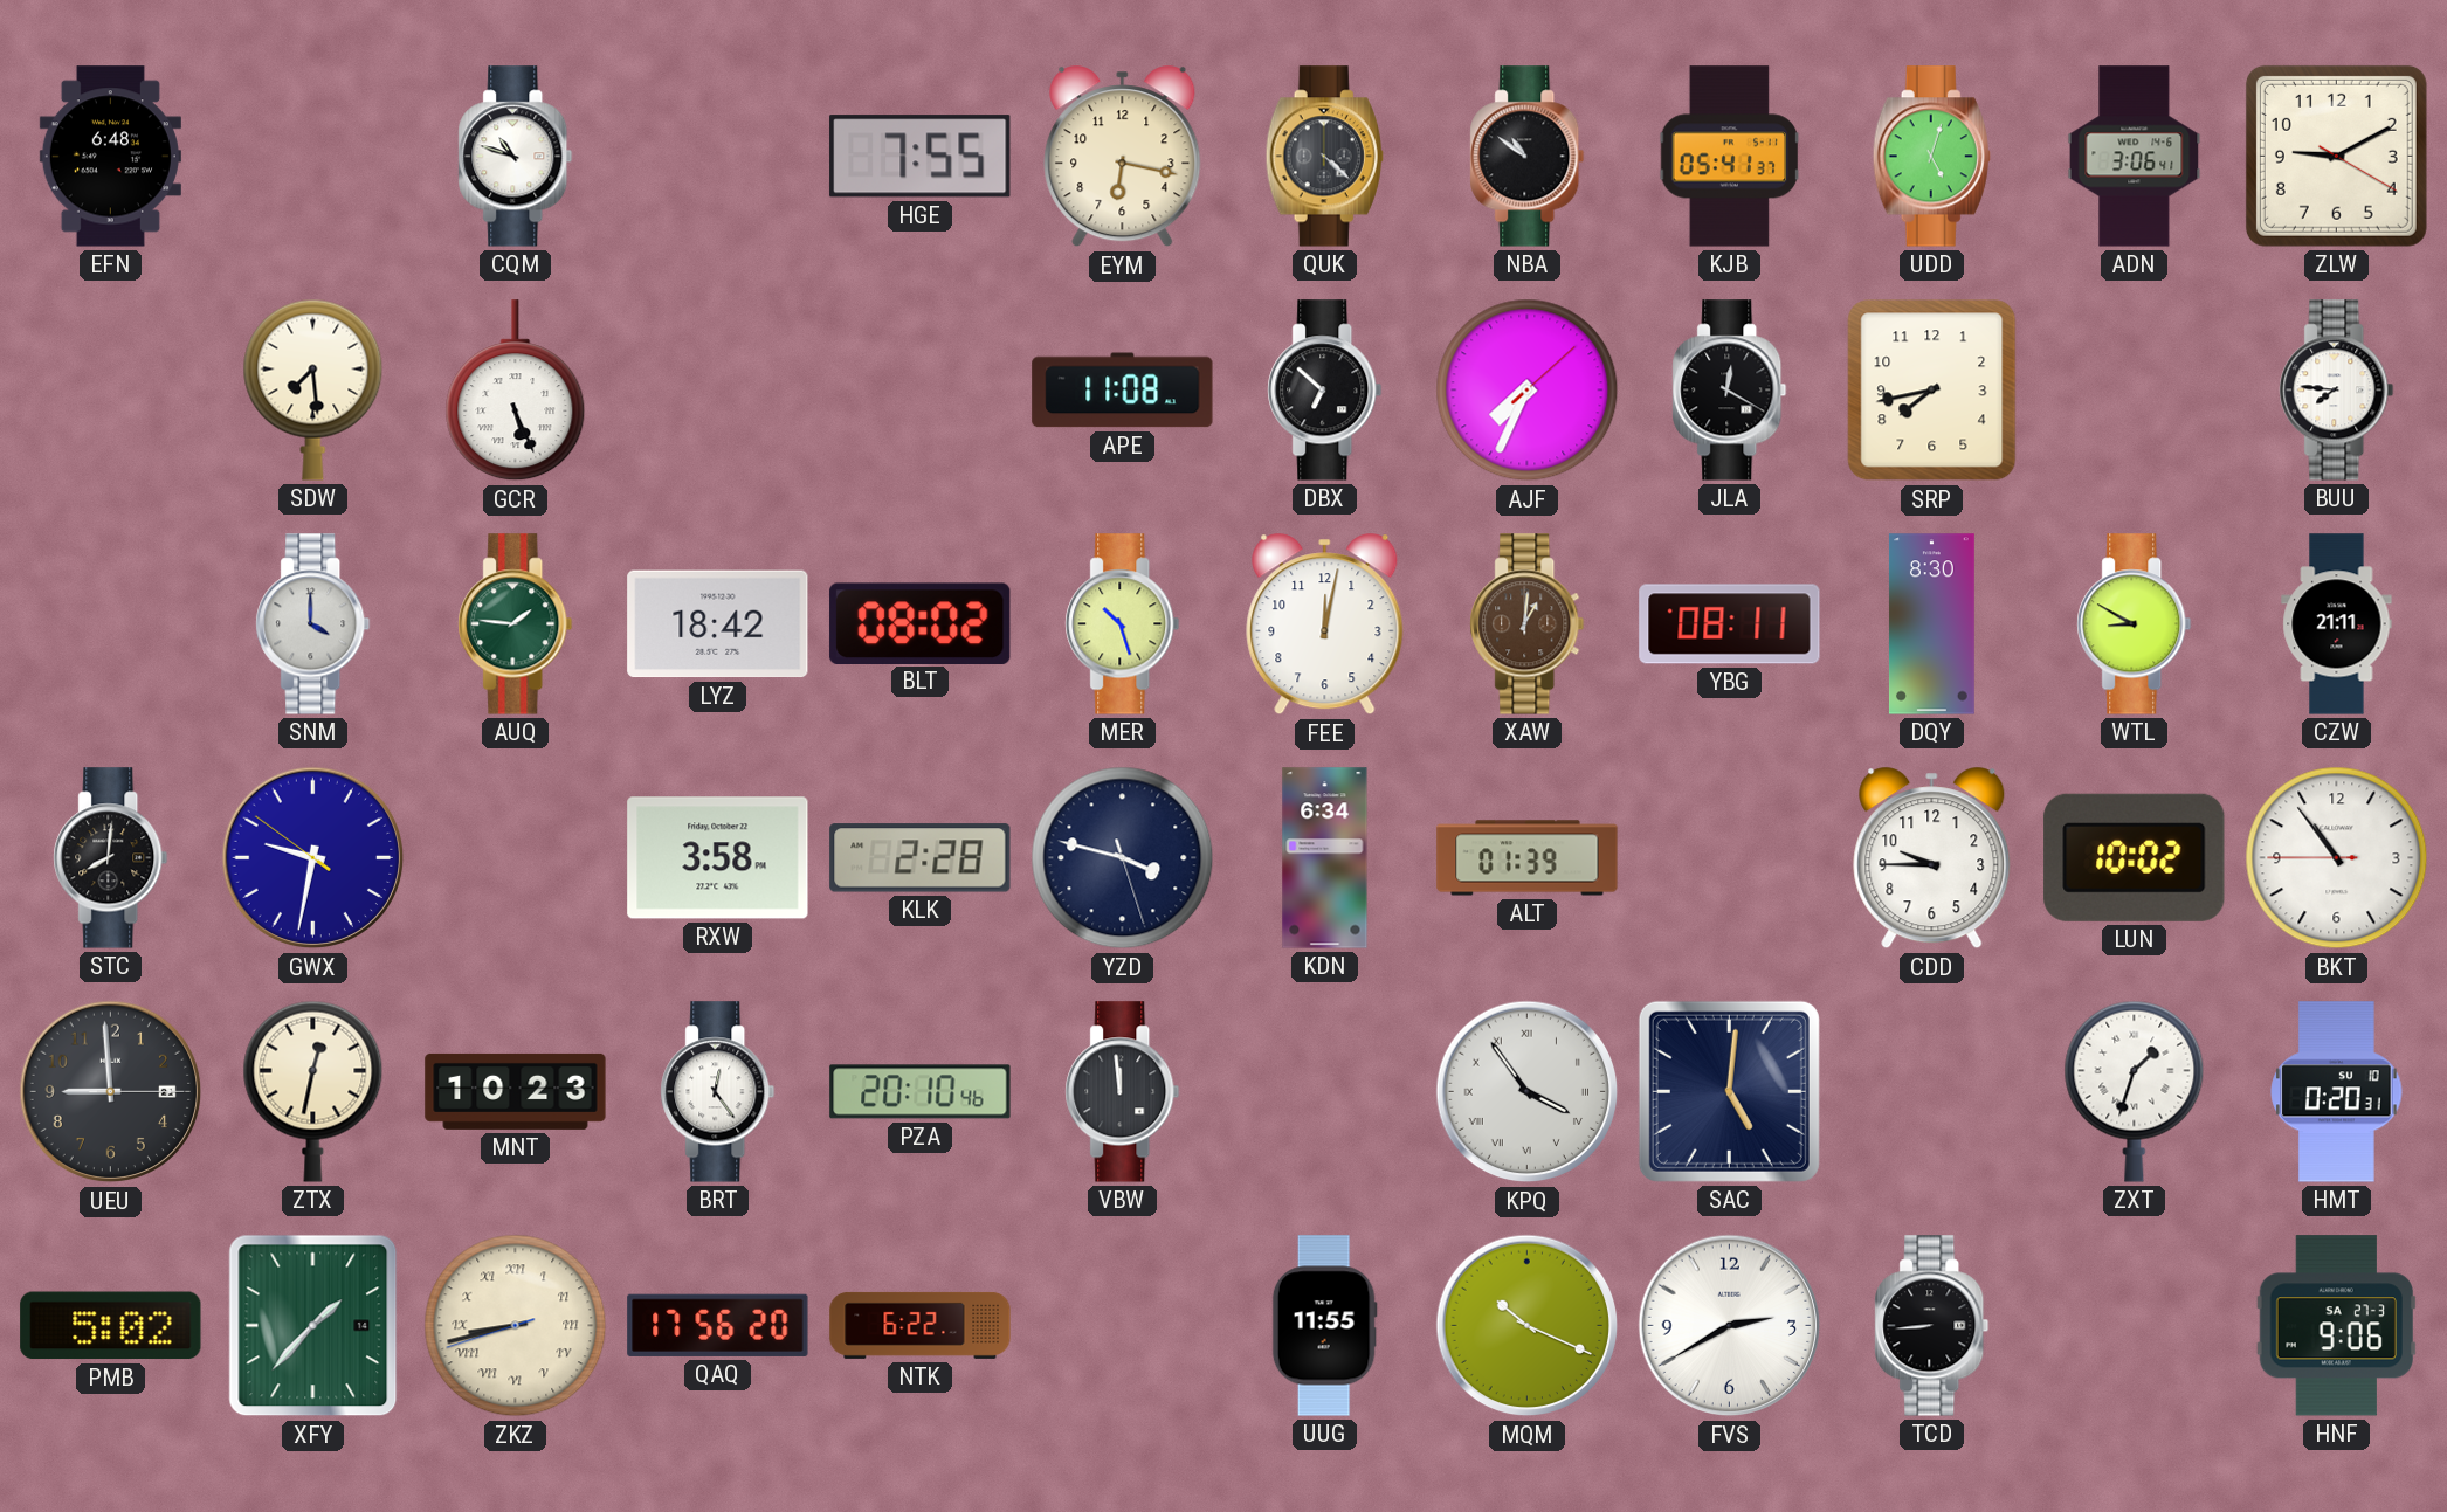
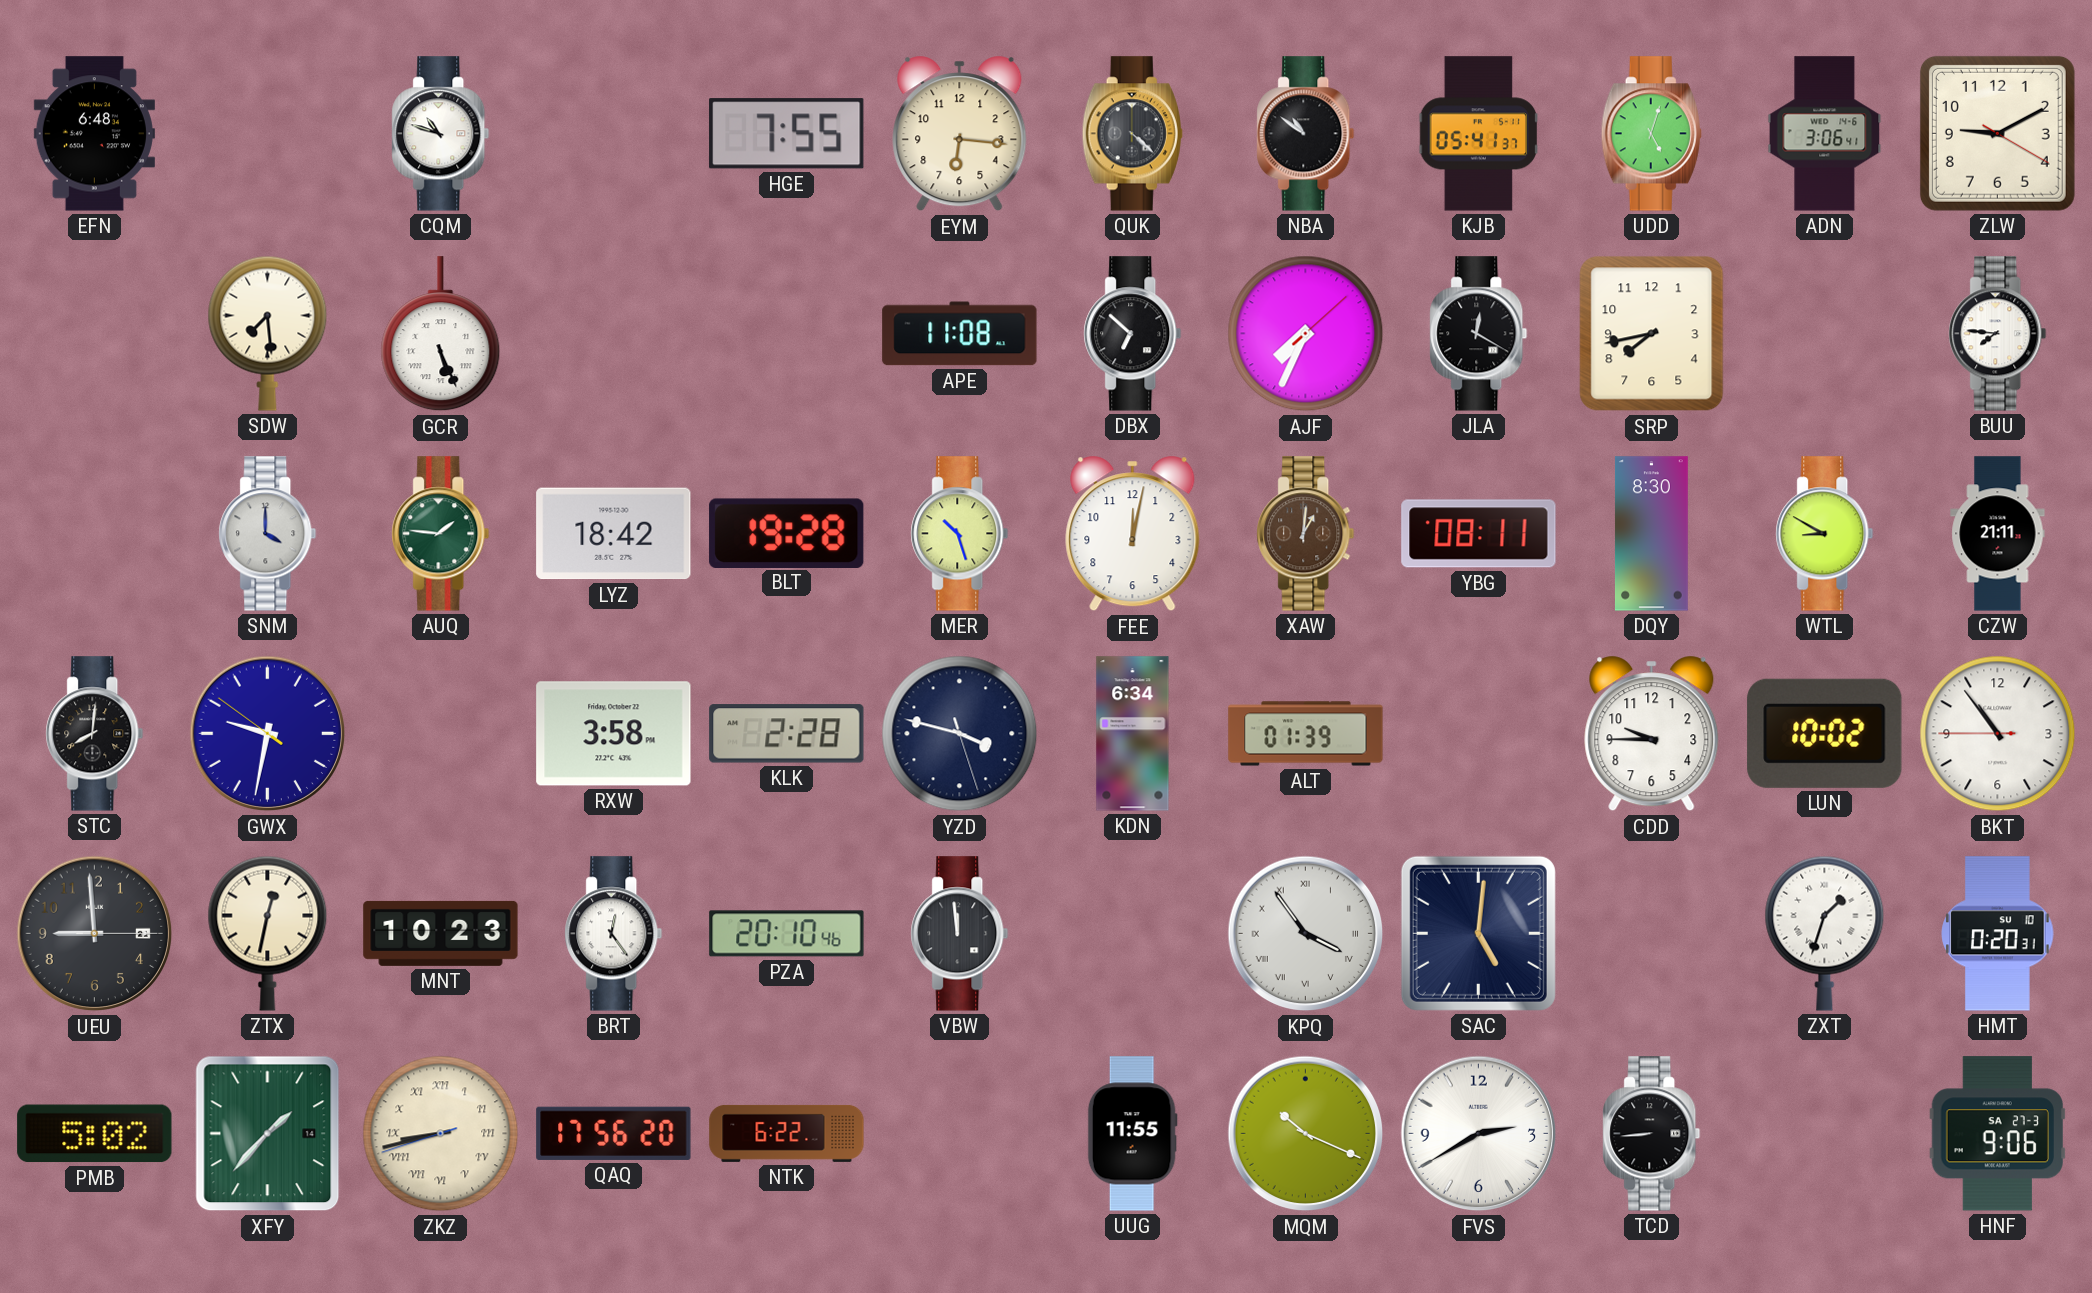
EYM: 6:17 -> 6:16 (960, 134)
BLT: 08:02 -> 19:28 (787, 533)
